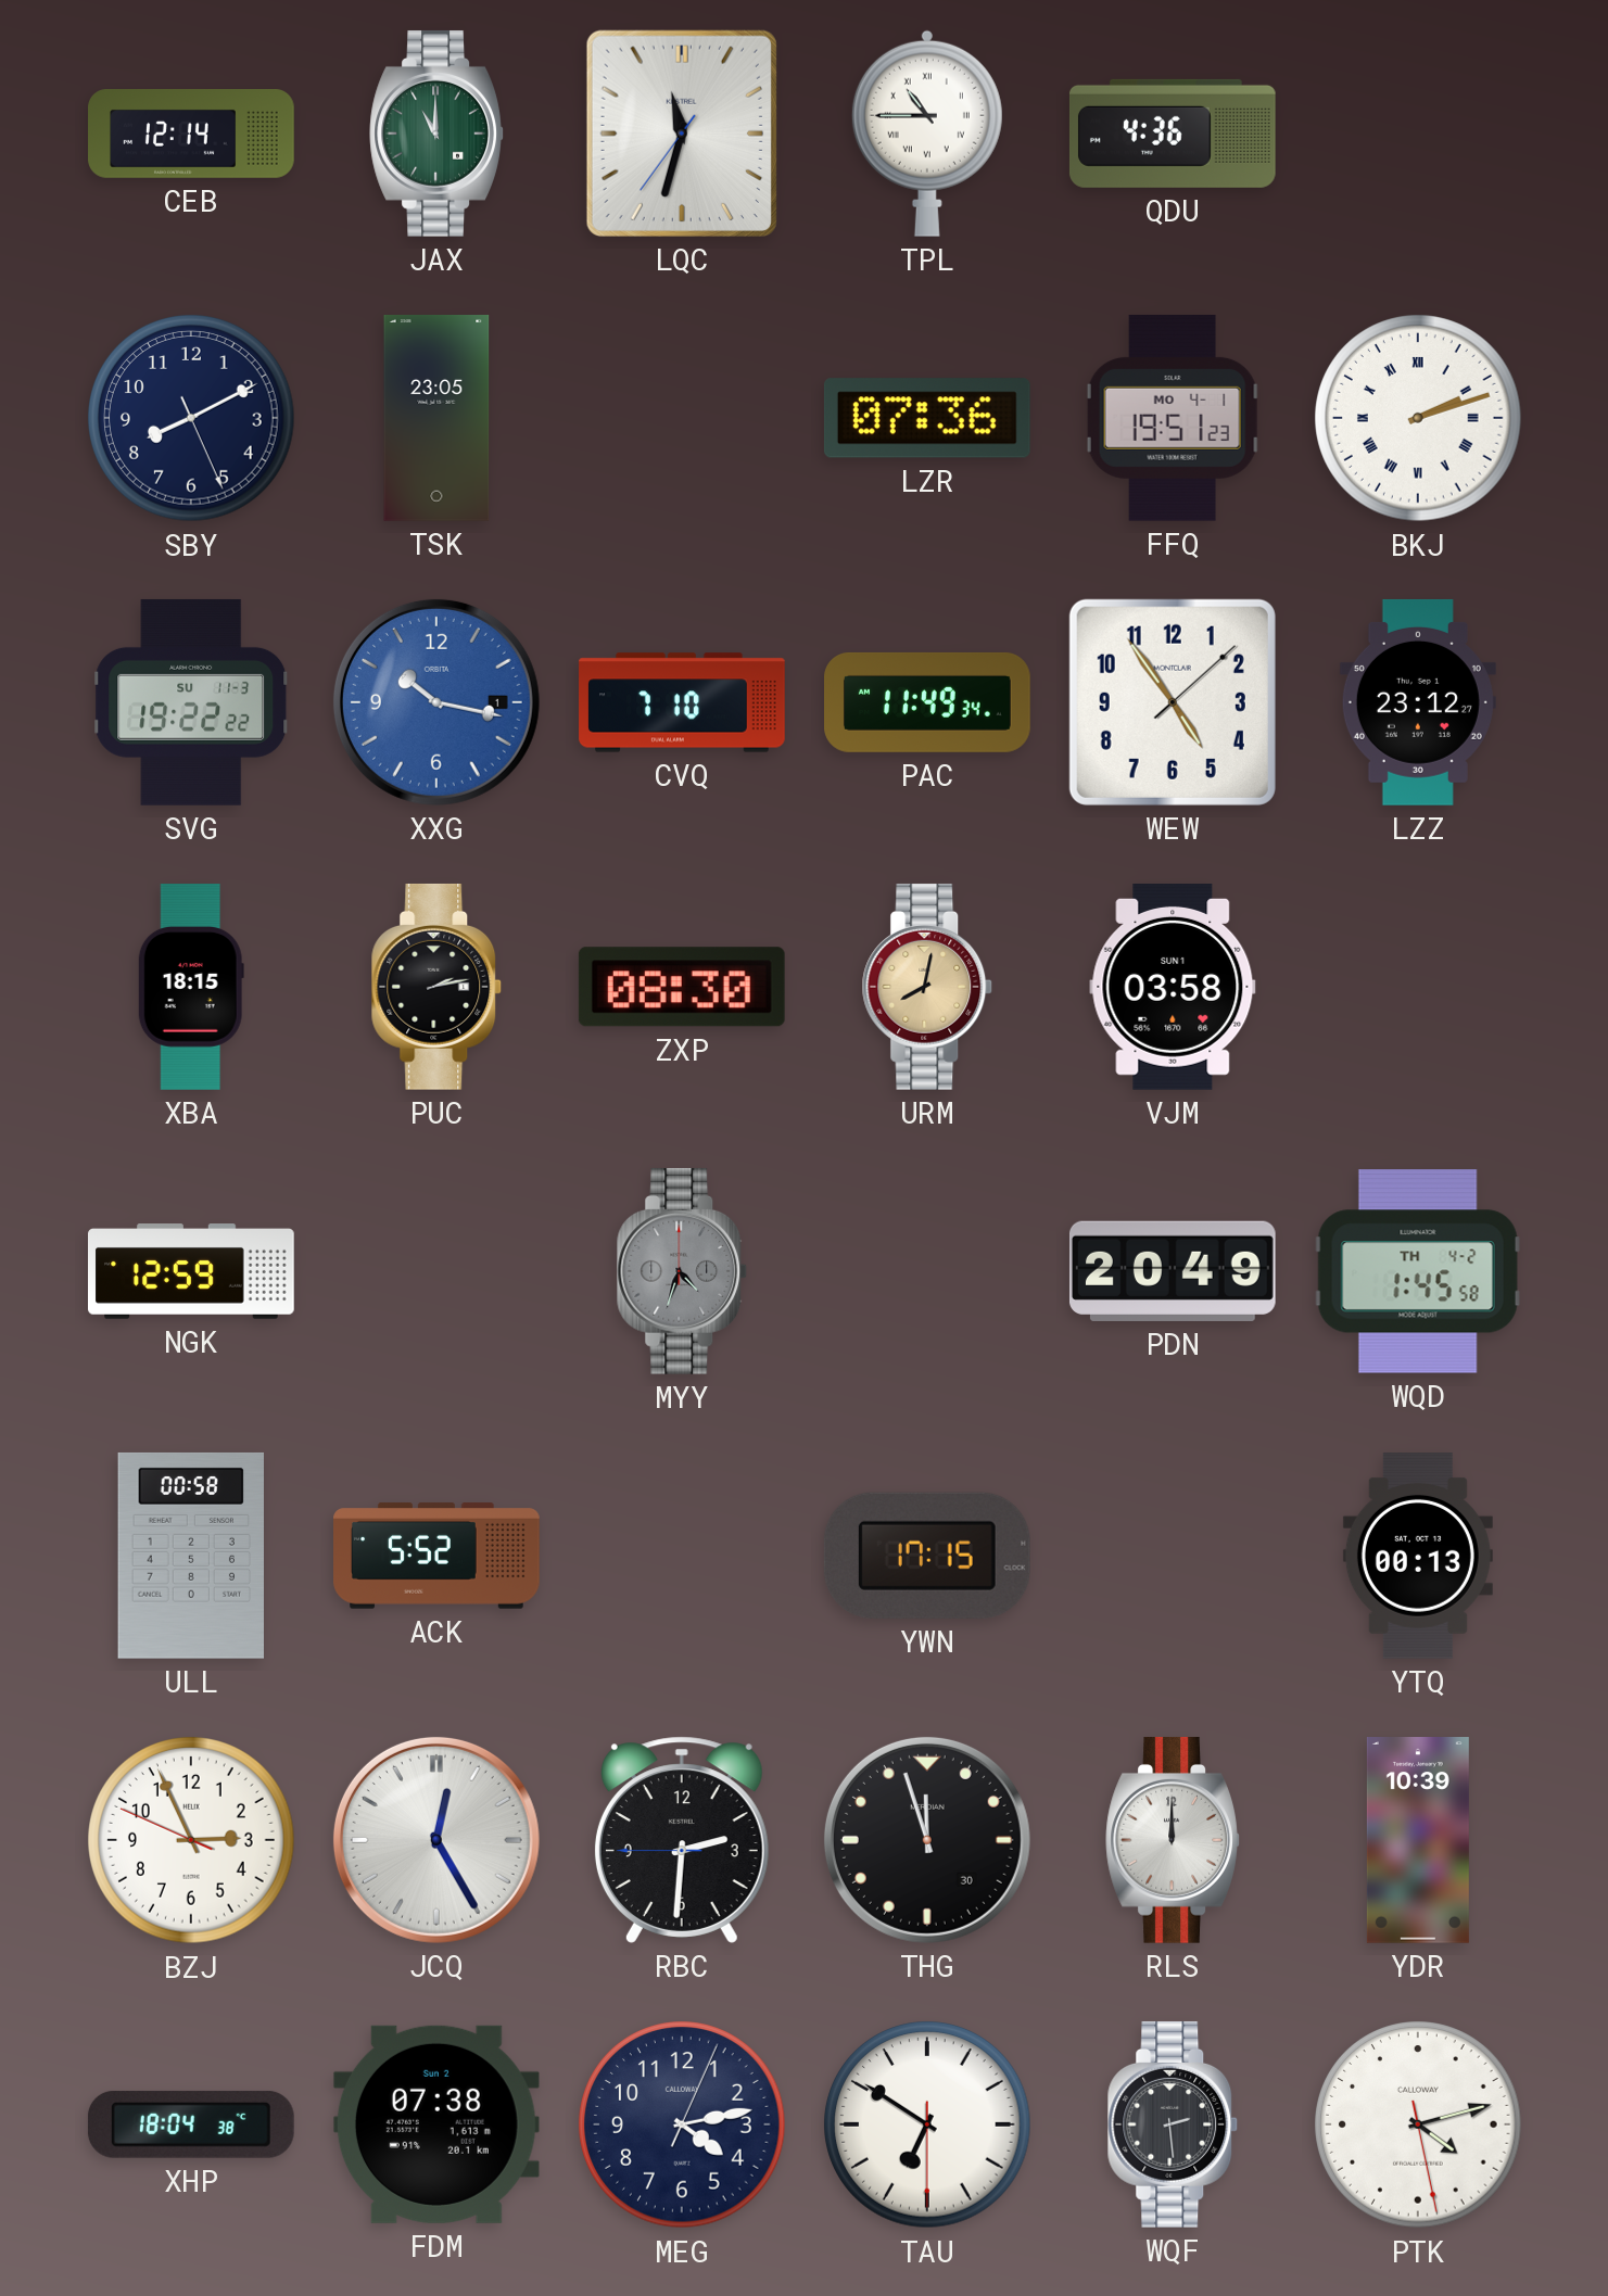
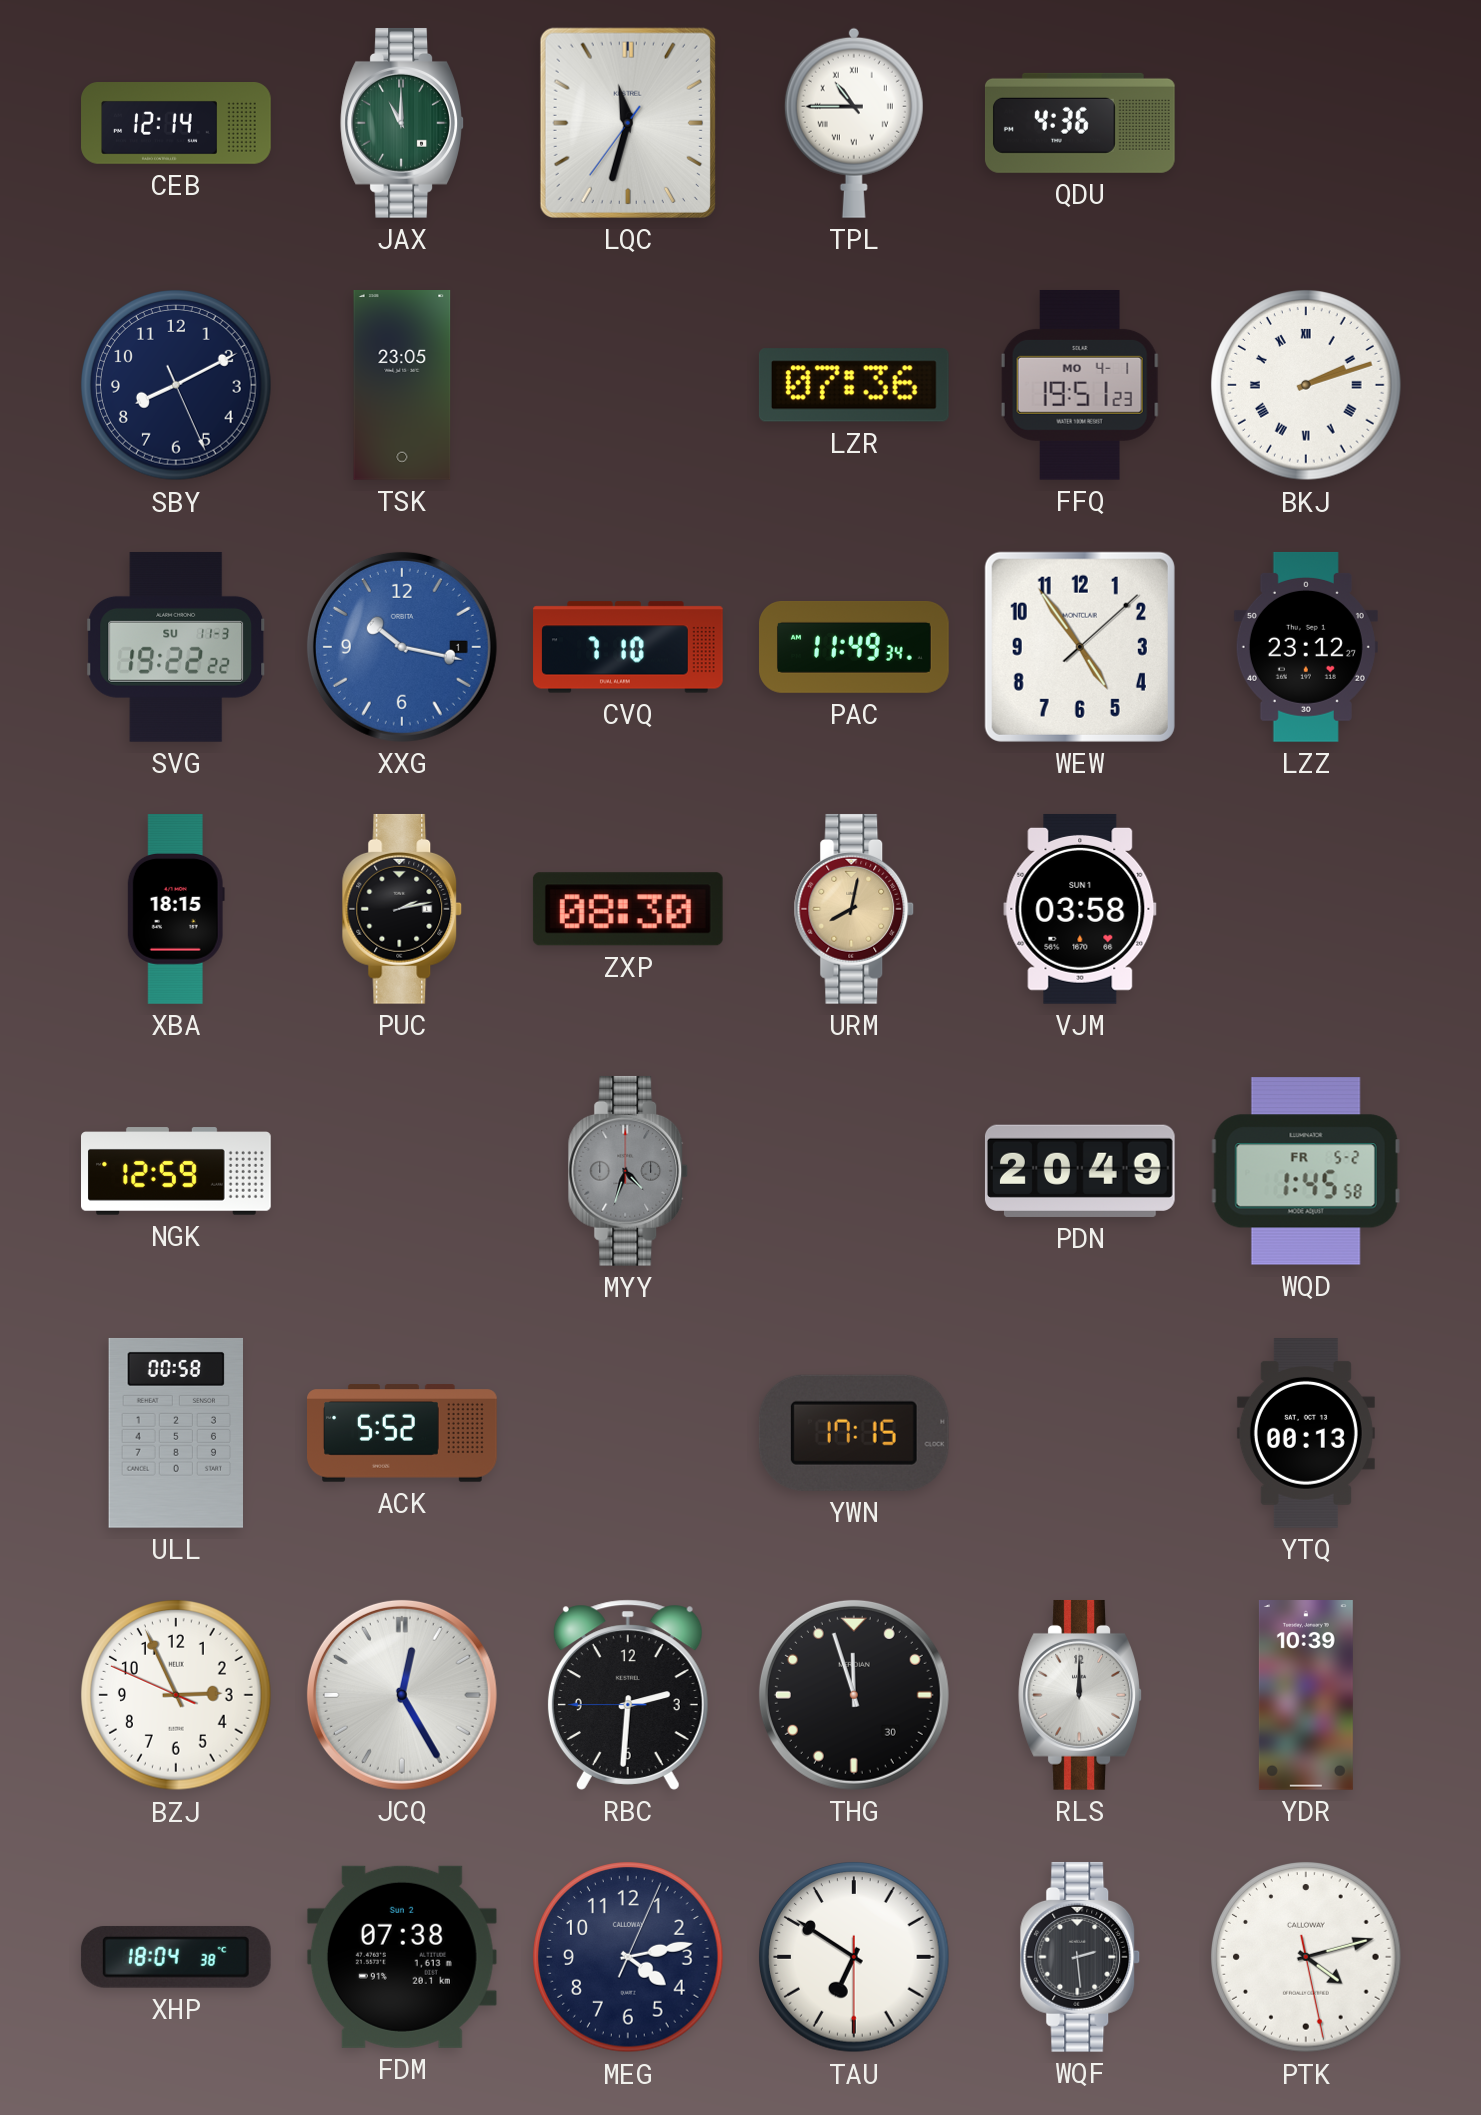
WQD date: TH 4-2 -> FR 5-2 (1306, 1171)
